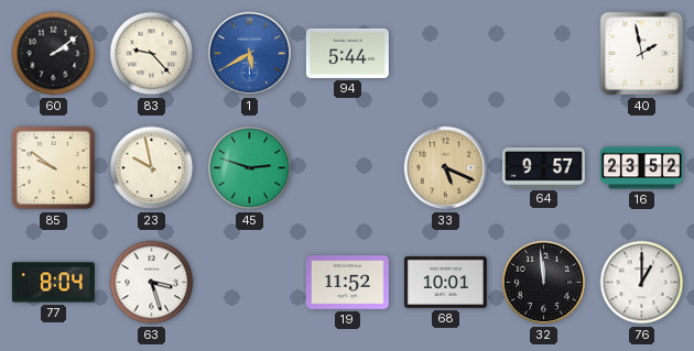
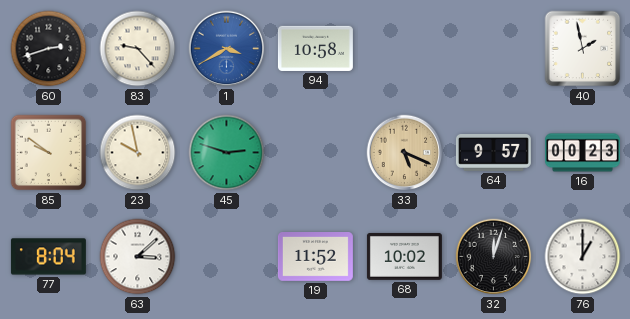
60: 2:09 -> 2:42 (49, 49)
1: 5:40 -> 3:40 (227, 49)
94: 5:44 -> 10:58 (315, 48)
16: 23:52 -> 00:23 (582, 153)
63: 3:27 -> 3:08 (138, 257)
68: 10:01 -> 10:02 (404, 256)
32: 11:59 -> 12:03 (494, 257)
